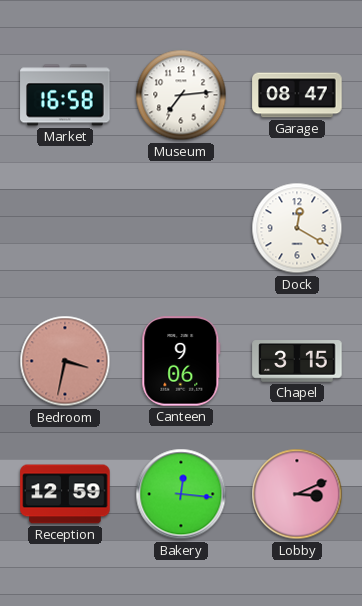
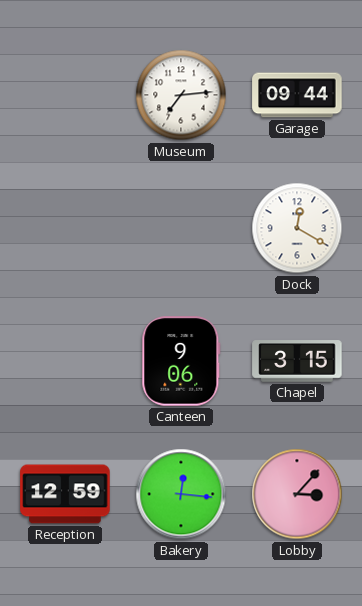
Market: 16:58 -> none (65, 95)
Garage: 08:47 -> 09:44 (297, 95)
Bedroom: 3:32 -> none (65, 361)
Lobby: 3:11 -> 3:07 (297, 494)
